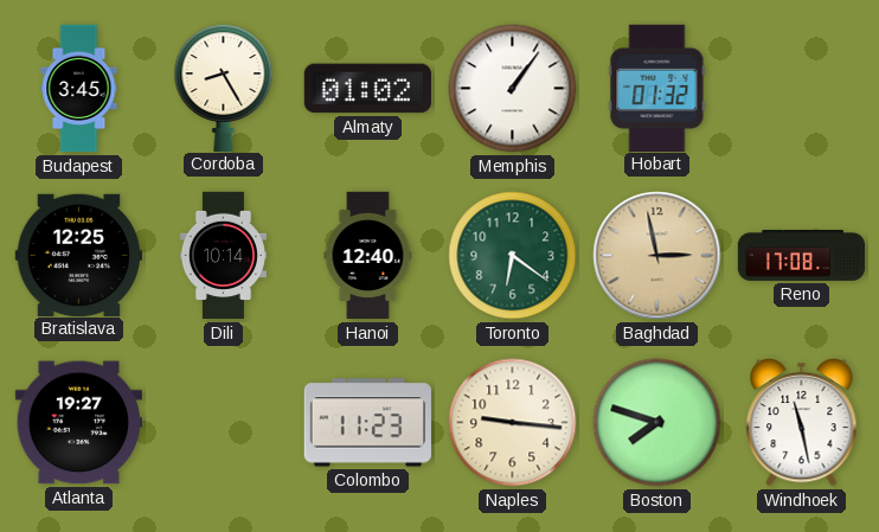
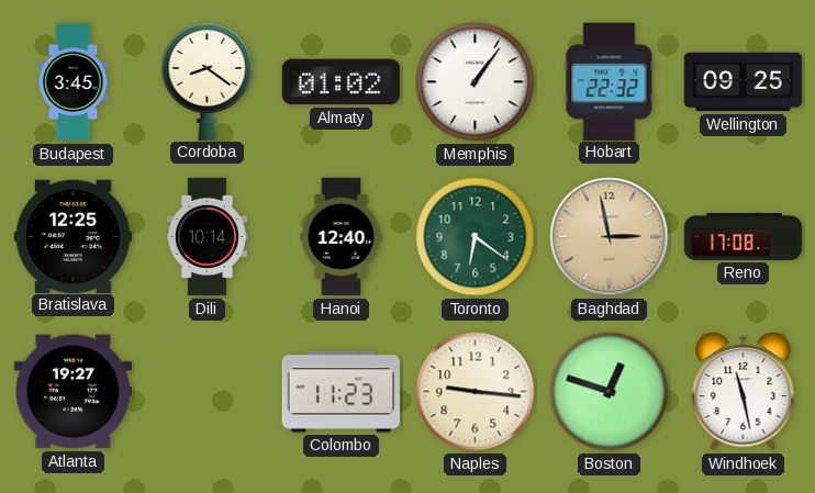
Cordoba: 8:25 -> 8:21 (208, 81)
Hobart: 01:32 -> 22:32 (610, 81)
Wellington: none -> 09:25 (744, 82)
Boston: 7:48 -> 12:48 (610, 392)
